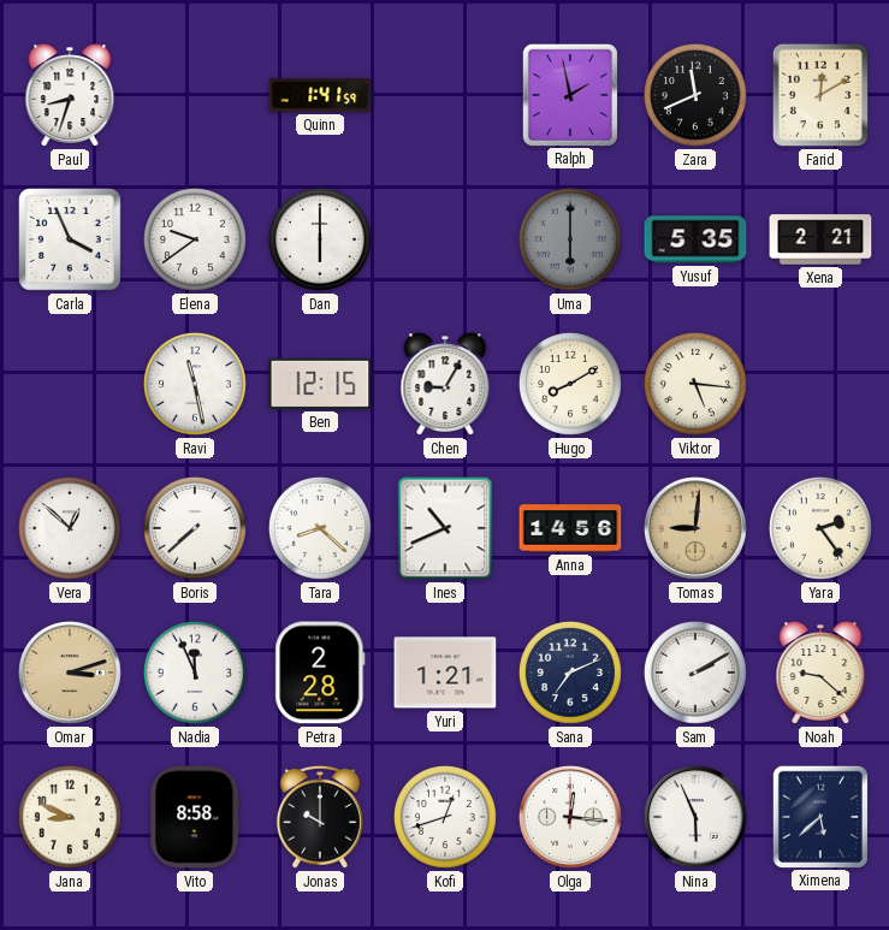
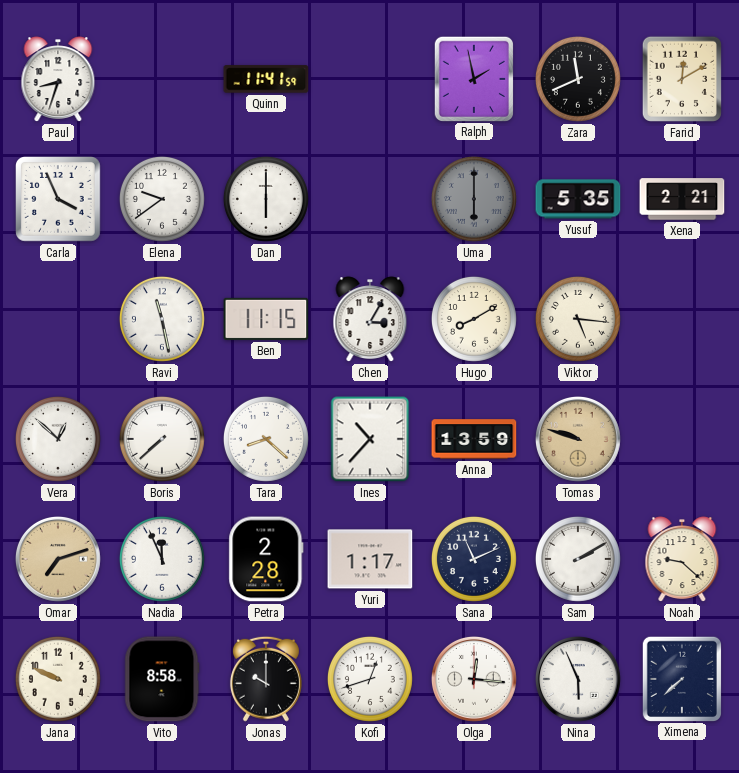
Quinn: 1:41 -> 11:41 (266, 79)
Ben: 12:15 -> 11:15 (266, 319)
Chen: 9:05 -> 3:05 (370, 319)
Ines: 10:41 -> 10:37 (370, 439)
Anna: 14:56 -> 13:59 (474, 439)
Tomas: 9:01 -> 9:48 (579, 440)
Yara: 2:24 -> none (820, 528)
Omar: 3:12 -> 7:12 (59, 560)
Yuri: 1:21 -> 1:17 (370, 559)
Sana: 7:11 -> 11:11 (474, 559)
Jana: 8:49 -> 9:49 (58, 679)
Ximena: 5:38 -> 7:38 (681, 678)
